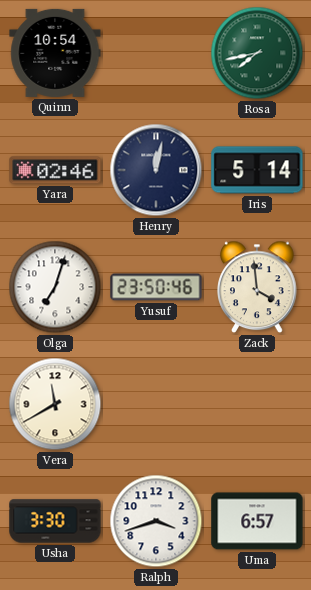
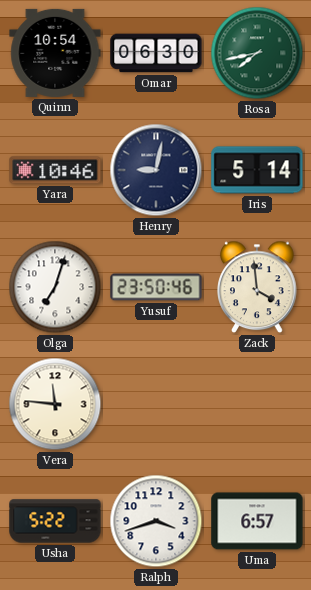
Omar: none -> 06:30 (156, 53)
Yara: 02:46 -> 10:46 (55, 170)
Henry: 12:02 -> 9:02 (156, 170)
Vera: 11:40 -> 11:46 (55, 404)
Usha: 3:30 -> 5:22 (55, 521)
